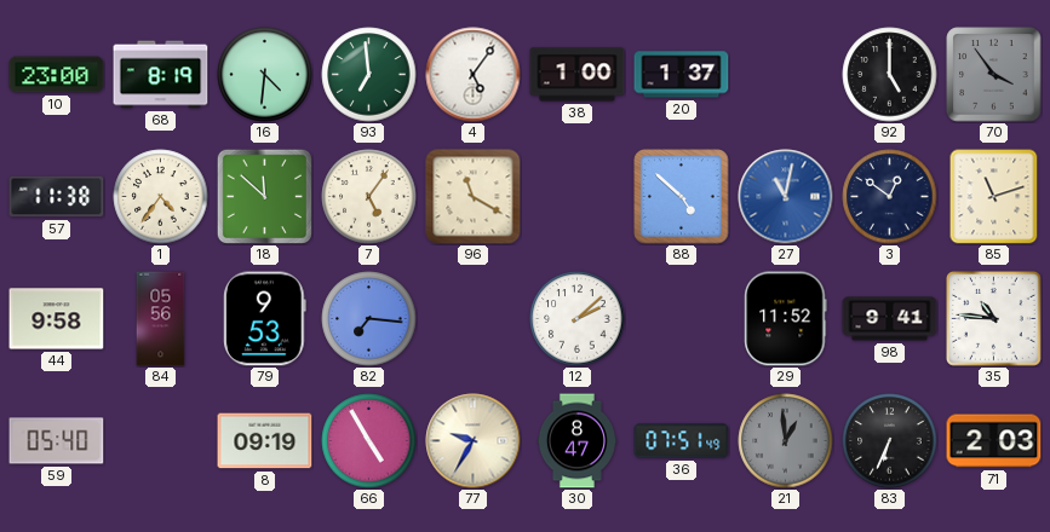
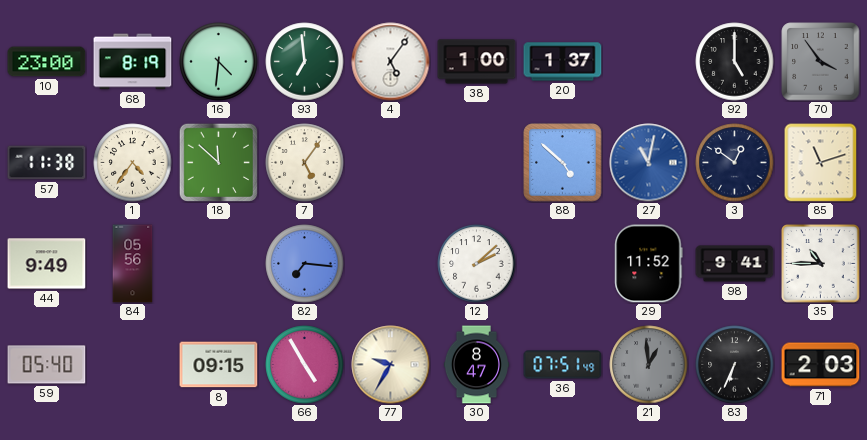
96: 11:20 -> none (474, 197)
44: 9:58 -> 9:49 (47, 264)
79: 9:53 -> none (265, 319)
35: 10:46 -> 10:45 (821, 264)
8: 09:19 -> 09:15 (219, 365)
